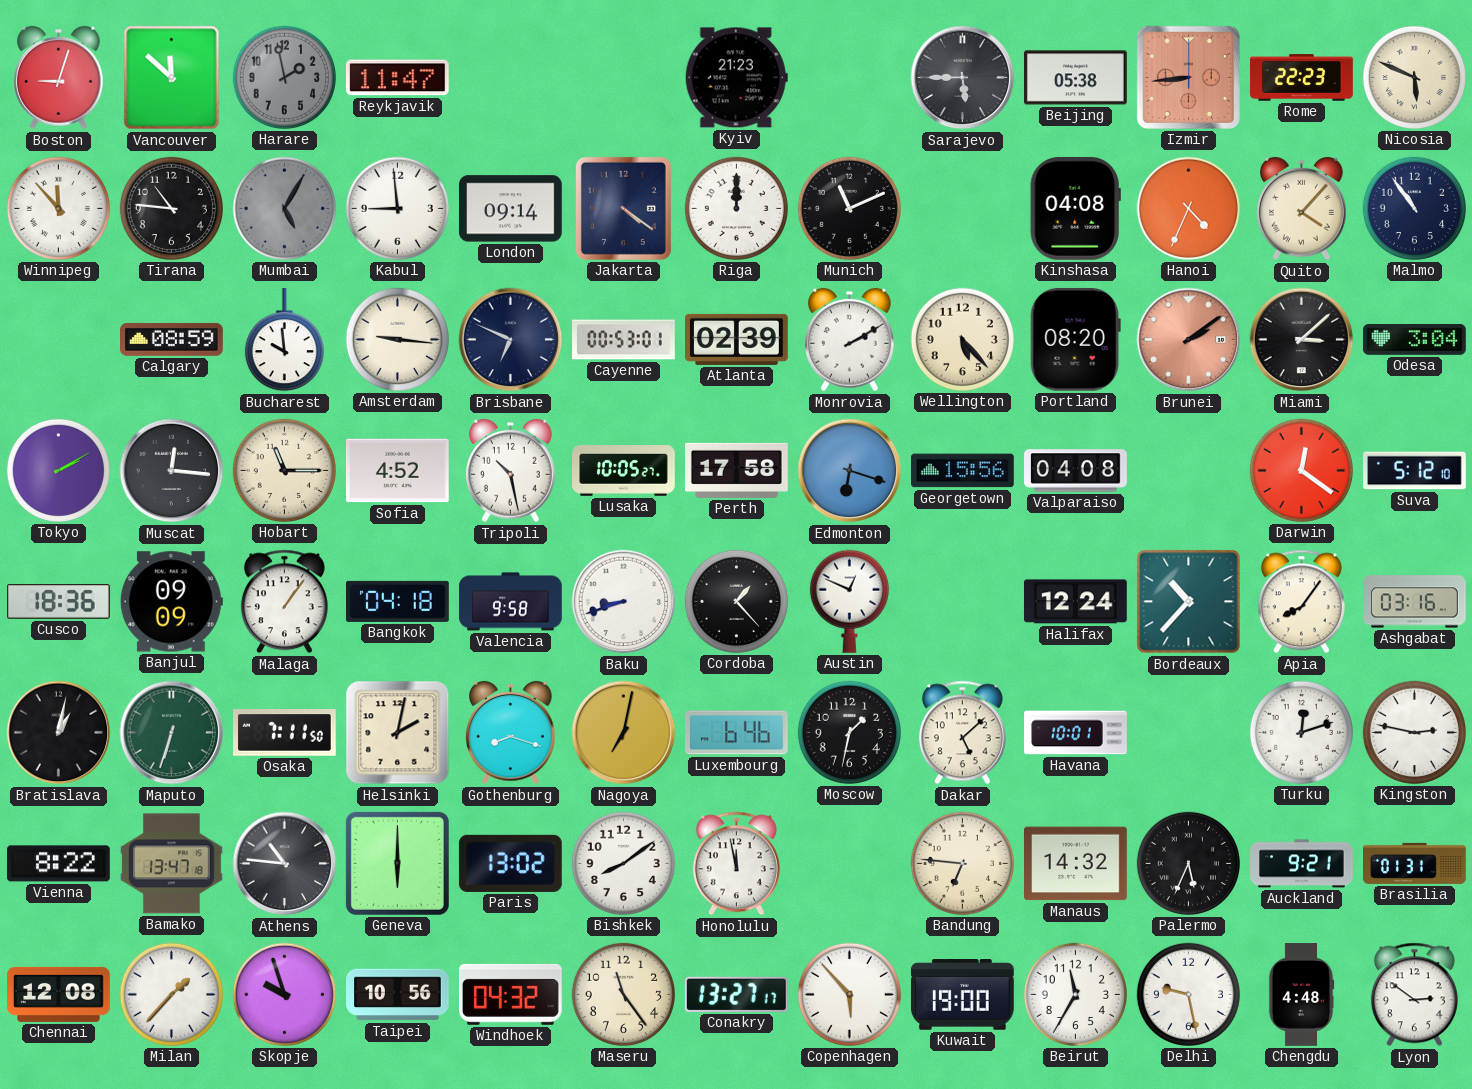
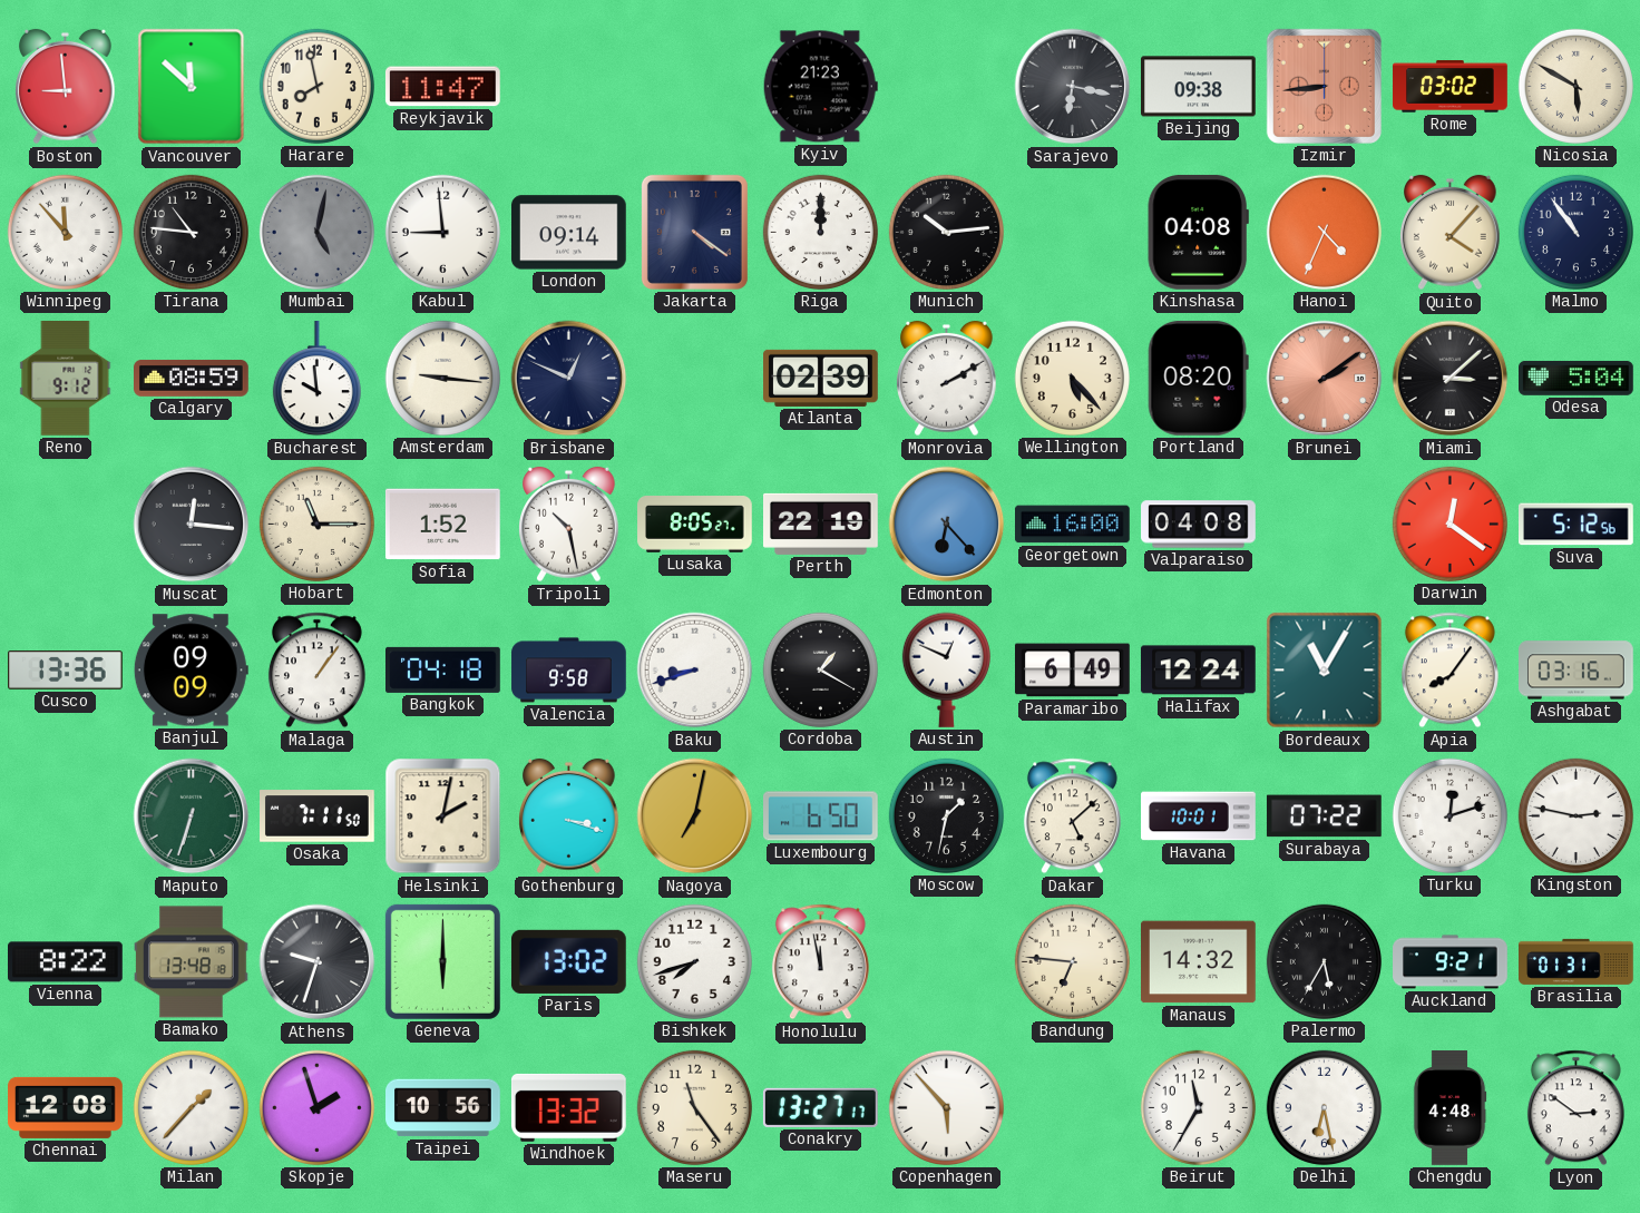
Boston: 9:03 -> 8:59 (66, 87)
Harare: 1:58 -> 7:58 (316, 86)
Harare dial: grey -> cream (316, 86)
Sarajevo: 5:45 -> 6:17 (1073, 87)
Beijing: 05:38 -> 09:38 (1199, 87)
Rome: 22:23 -> 03:02 (1451, 87)
Nicosia: 5:49 -> 5:50 (1575, 86)
Mumbai: 5:05 -> 5:02 (316, 232)
Munich: 11:11 -> 10:14 (946, 232)
Reno: none -> 9:12 (66, 379)
Brisbane: 6:49 -> 12:49 (569, 379)
Cayenne: 00:53 -> none (624, 340)
Odesa: 3:04 -> 5:04 (1576, 378)
Tokyo: 2:10 -> none (58, 470)
Sofia: 4:52 -> 1:52 (442, 525)
Lusaka: 10:05 -> 8:05 (695, 525)
Perth: 17:58 -> 22:19 (821, 524)
Edmonton: 6:18 -> 6:23 (947, 525)
Georgetown: 15:56 -> 16:00 (1073, 525)
Suva: 5:12:10 -> 5:12:56 (1576, 525)
Cusco: 18:36 -> 13:36 (66, 671)
Cordoba: 1:23 -> 1:20 (820, 669)
Paramaribo: none -> 6:49 (1073, 671)
Bordeaux: 10:37 -> 11:05 (1325, 671)
Bratislava: 1:02 -> none (59, 733)
Gothenburg: 8:18 -> 3:18 (569, 816)
Luxembourg: 6:46 -> 6:50 (821, 816)
Surabaya: none -> 07:22 (1324, 816)
Bamako: 13:47 -> 13:48 (192, 962)
Athens: 10:46 -> 9:33 (318, 962)
Bishkek: 8:09 -> 7:42 (694, 961)
Palermo: 5:34 -> 5:35 (1324, 961)
Skopje: 9:57 -> 1:57 (316, 1107)
Windhoek: 04:32 -> 13:32 (568, 1107)
Kuwait: 19:00 -> none (962, 995)
Delhi: 9:28 -> 6:28 (1324, 1107)
